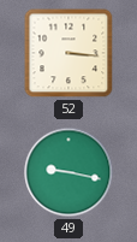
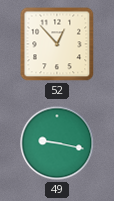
52: 3:16 -> 12:53 (57, 44)
